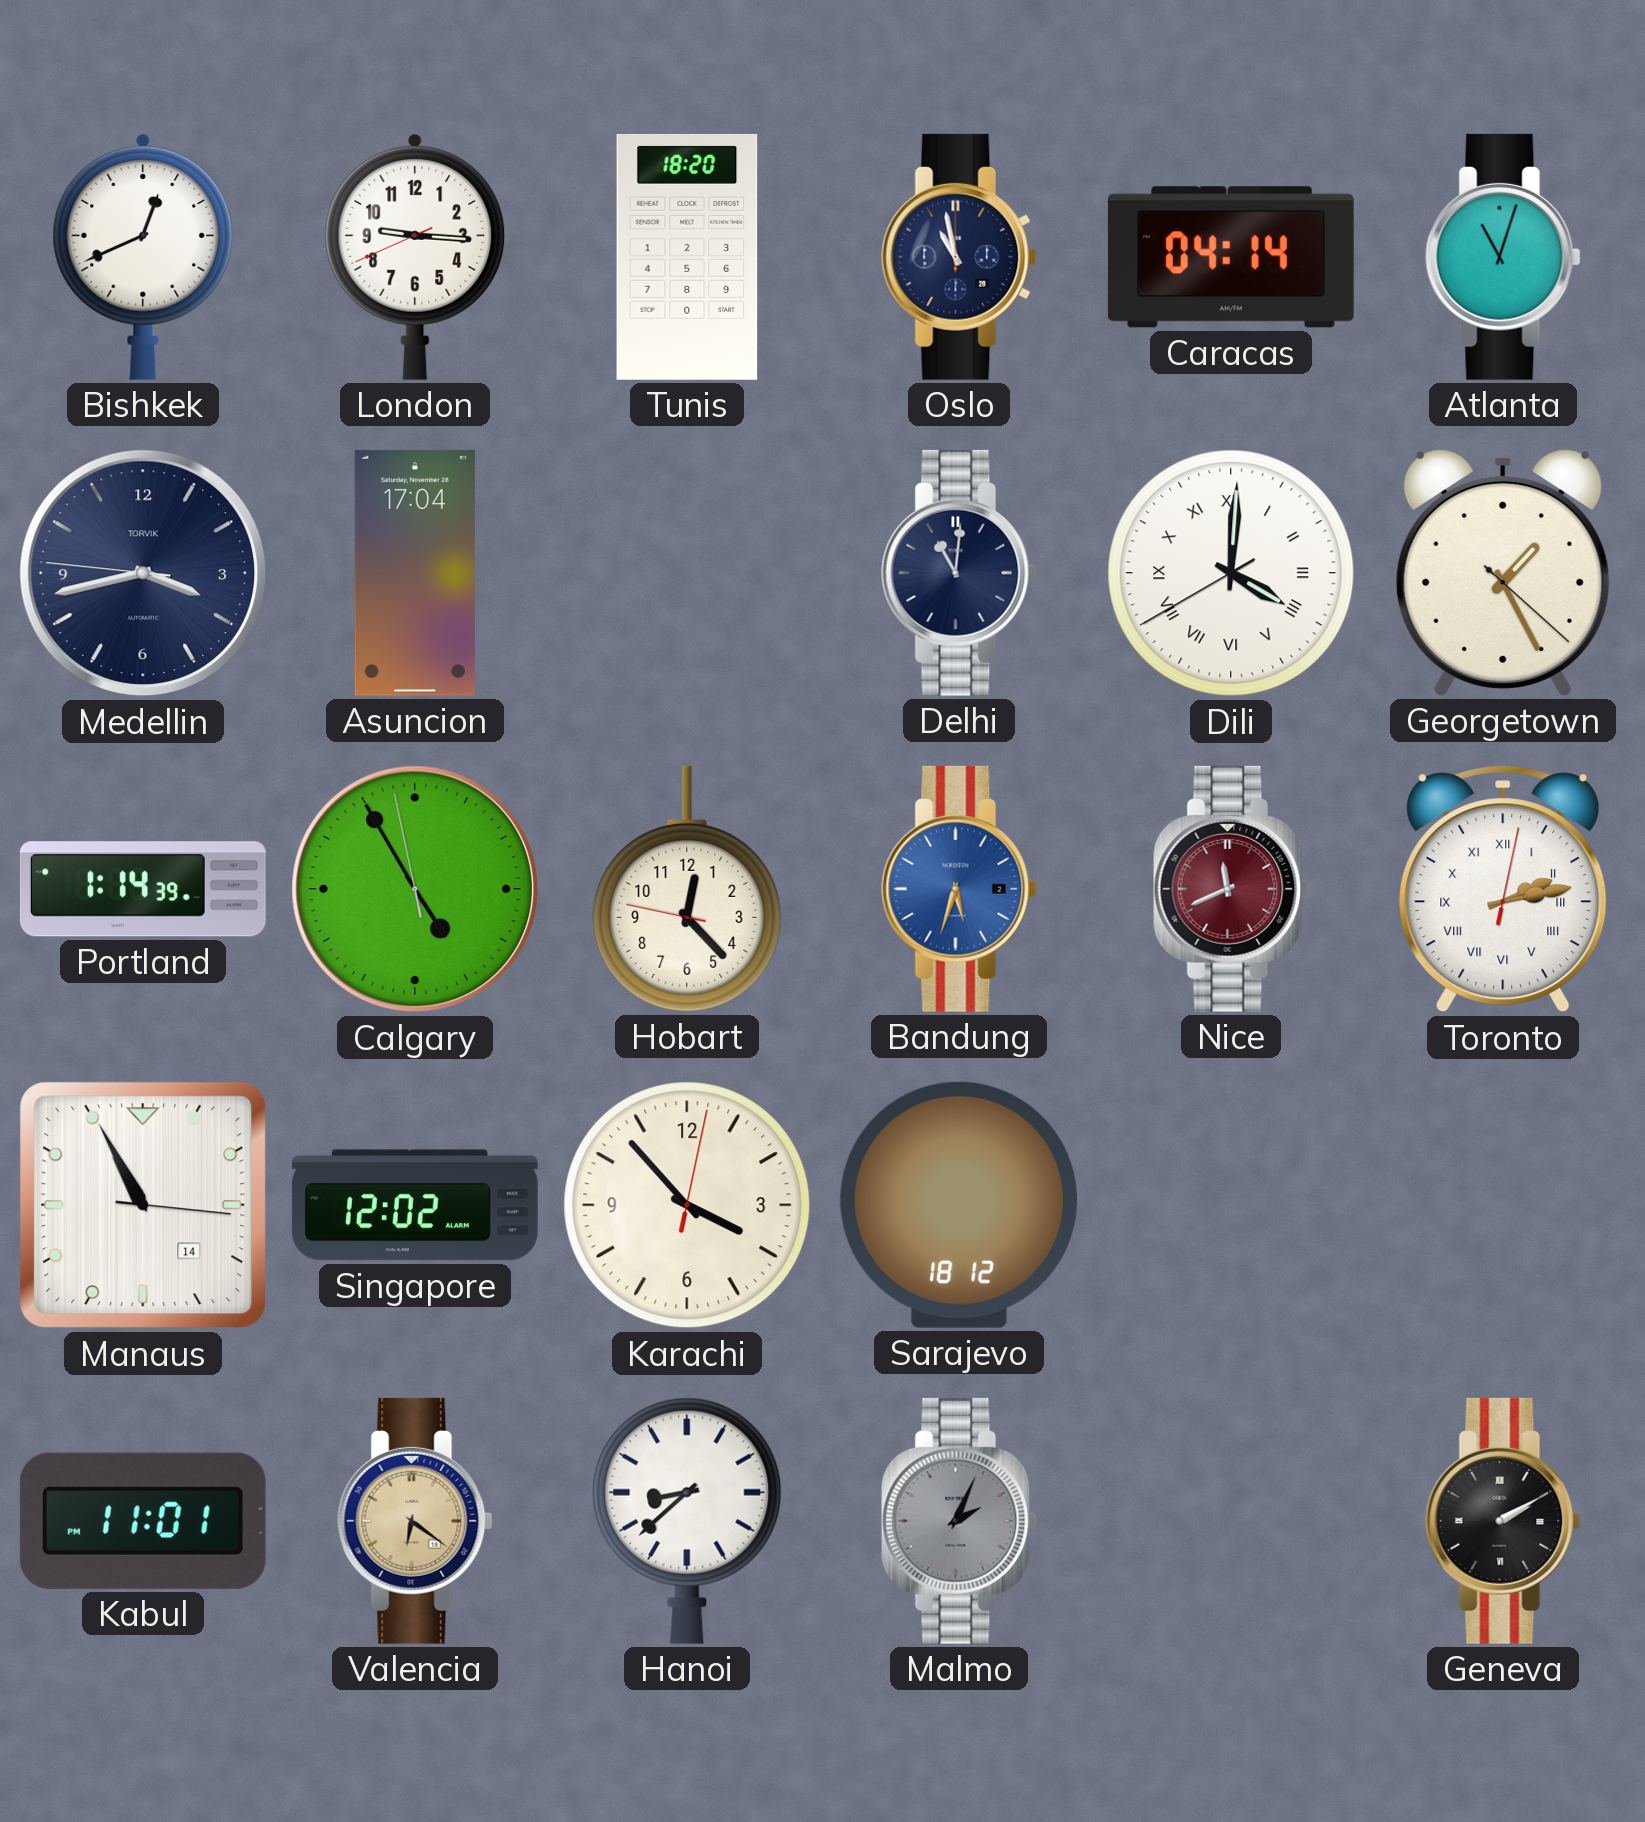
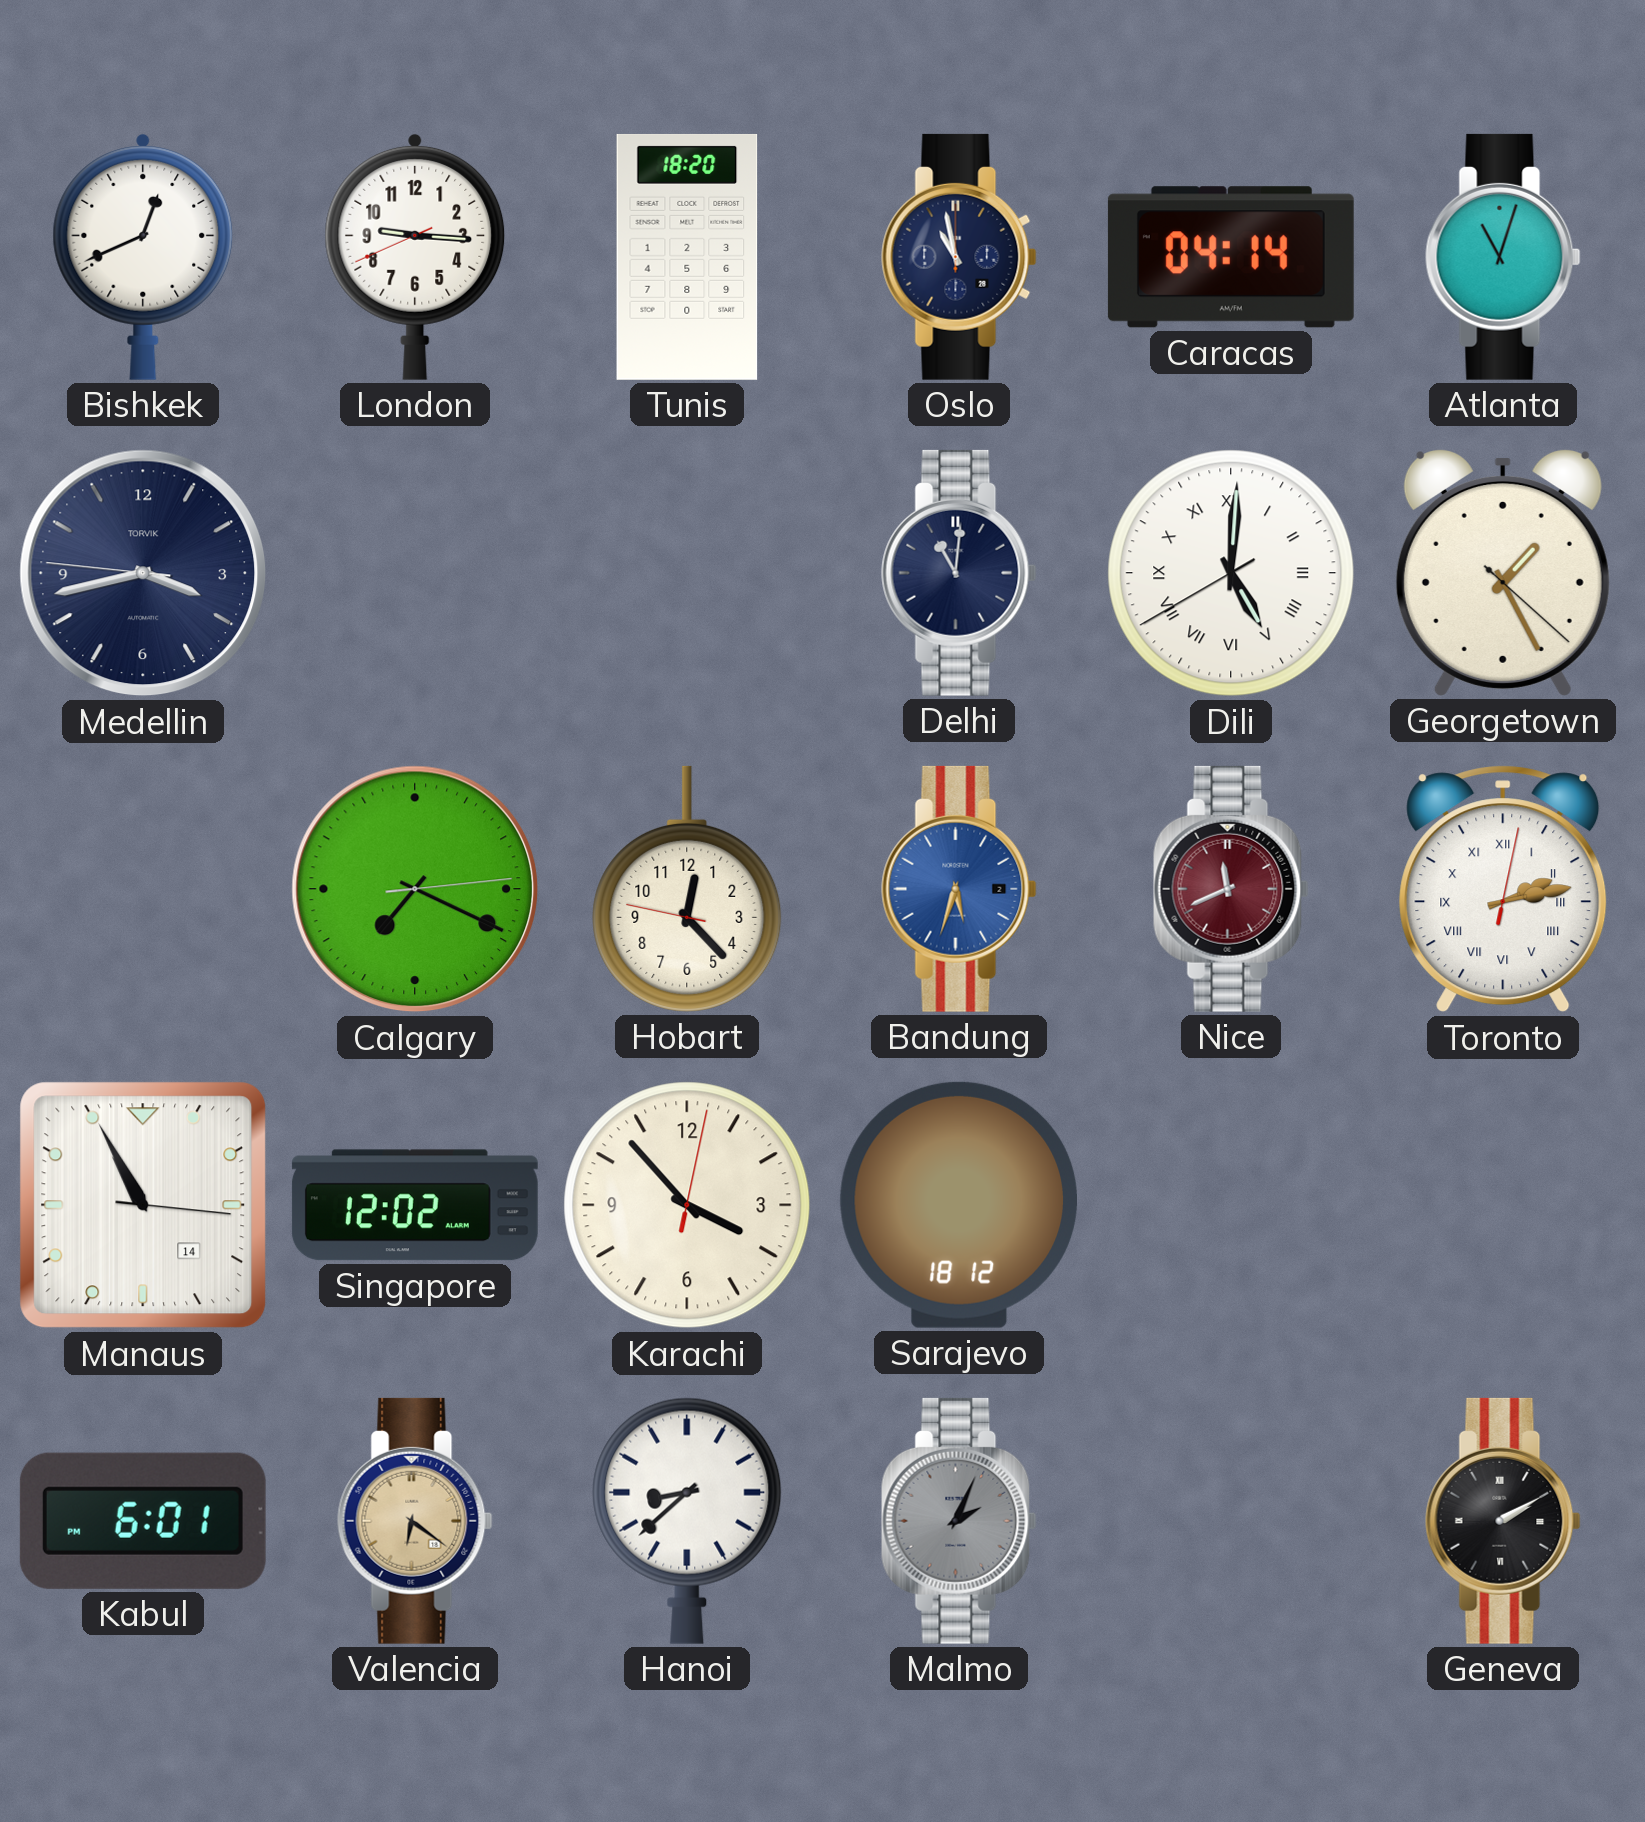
Asuncion: 17:04 -> none (415, 573)
Dili: 4:00 -> 5:00 (1231, 573)
Portland: 1:14 -> none (143, 889)
Calgary: 4:54 -> 7:19 (415, 889)
Kabul: 11:01 -> 6:01 (143, 1521)
